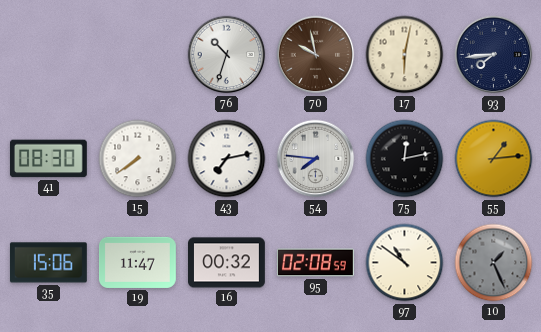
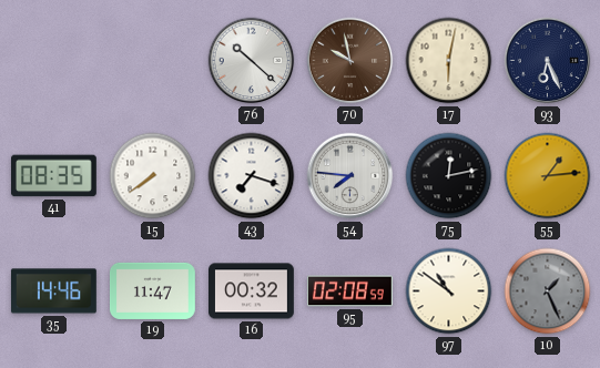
76: 10:33 -> 10:22 (252, 61)
93: 7:44 -> 6:26 (548, 61)
41: 08:30 -> 08:35 (53, 176)
43: 7:13 -> 7:18 (252, 176)
35: 15:06 -> 14:46 (53, 292)
